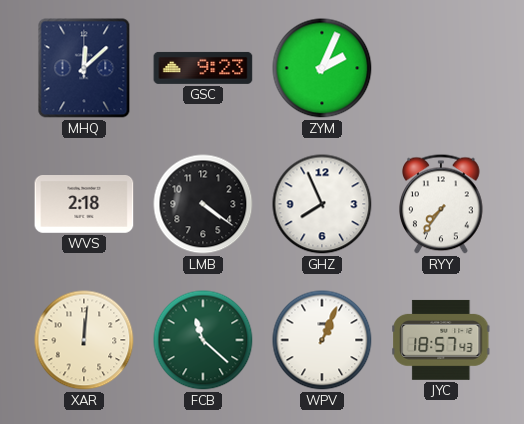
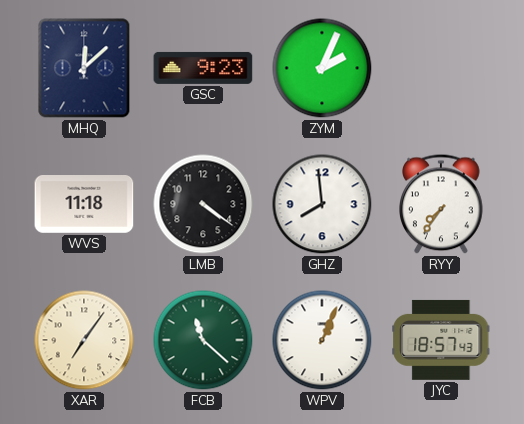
WVS: 2:18 -> 11:18 (84, 205)
GHZ: 7:56 -> 7:59 (322, 204)
XAR: 12:01 -> 7:06 (84, 340)
